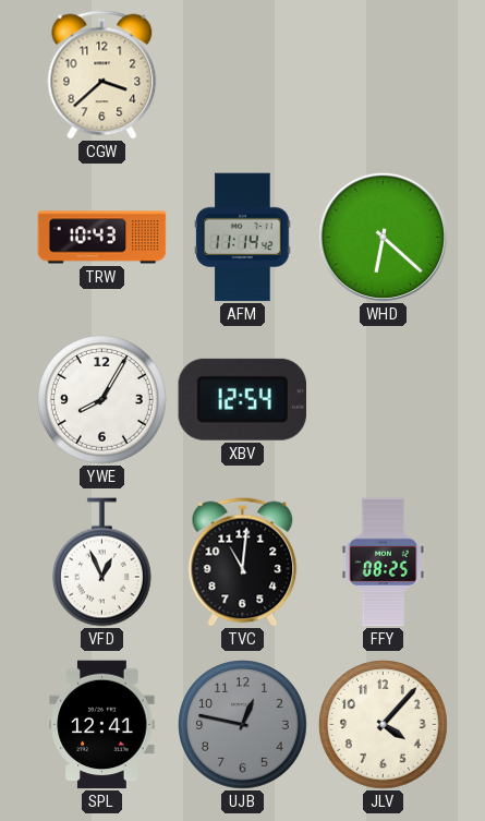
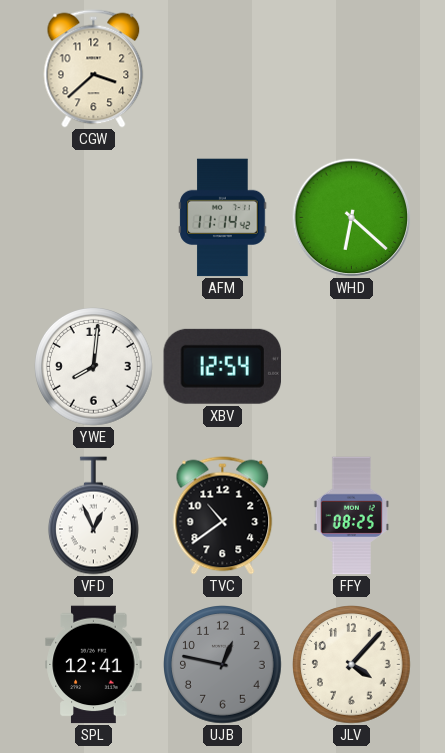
TRW: 10:43 -> none (102, 238)
YWE: 8:05 -> 8:01 (94, 367)
TVC: 11:01 -> 10:39 (223, 516)
